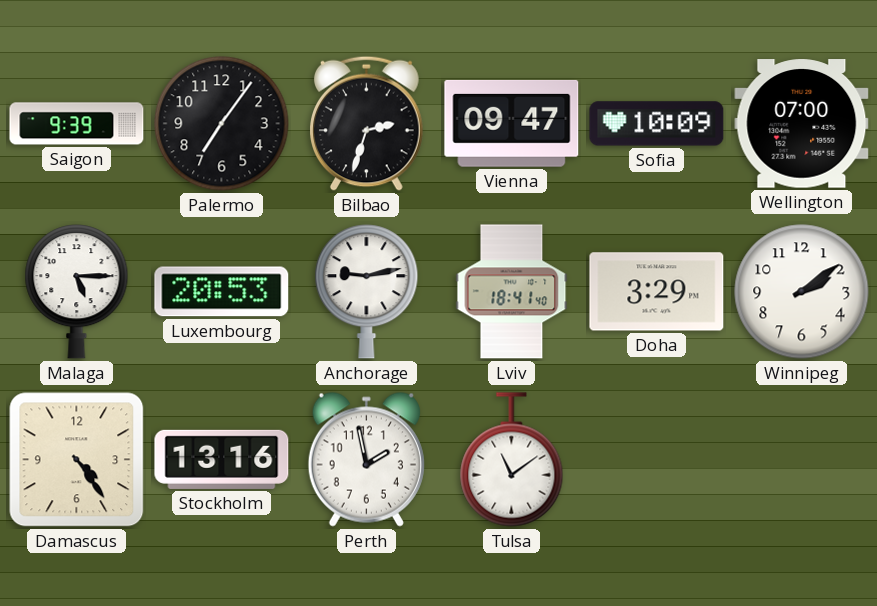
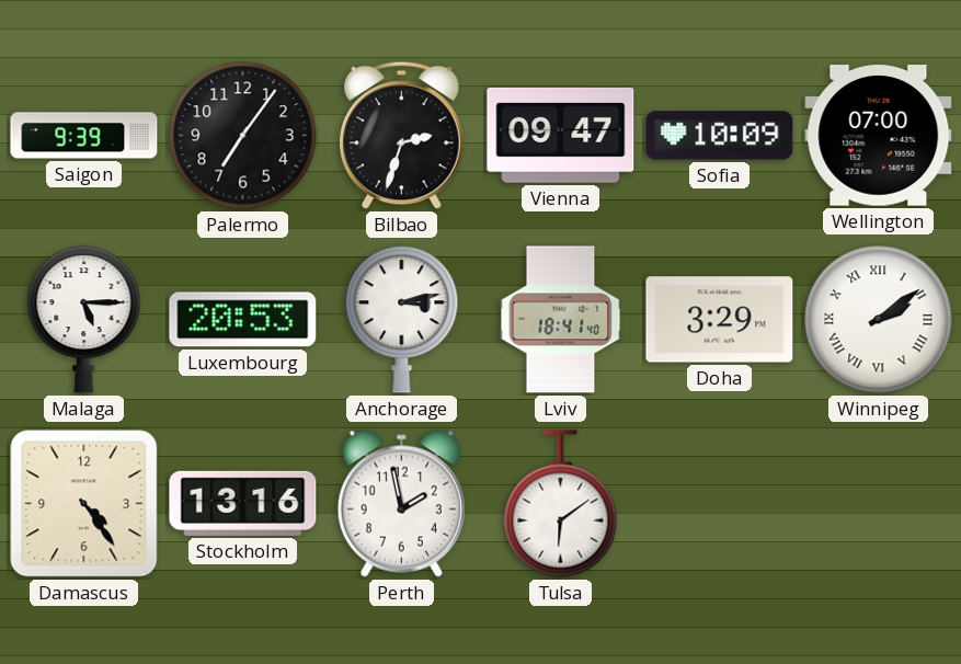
Anchorage: 9:13 -> 3:13 (402, 320)
Winnipeg numerals: Arabic -> Roman (879, 320)
Tulsa: 11:09 -> 6:09 (561, 504)
